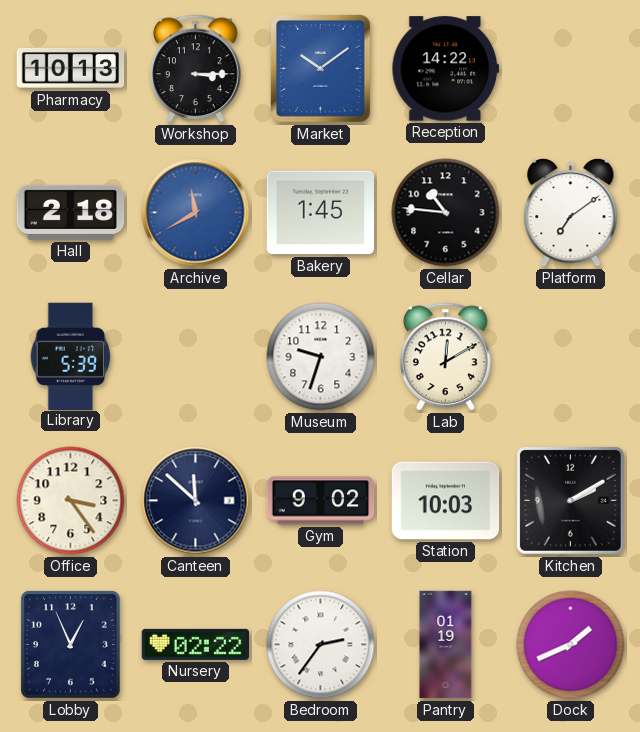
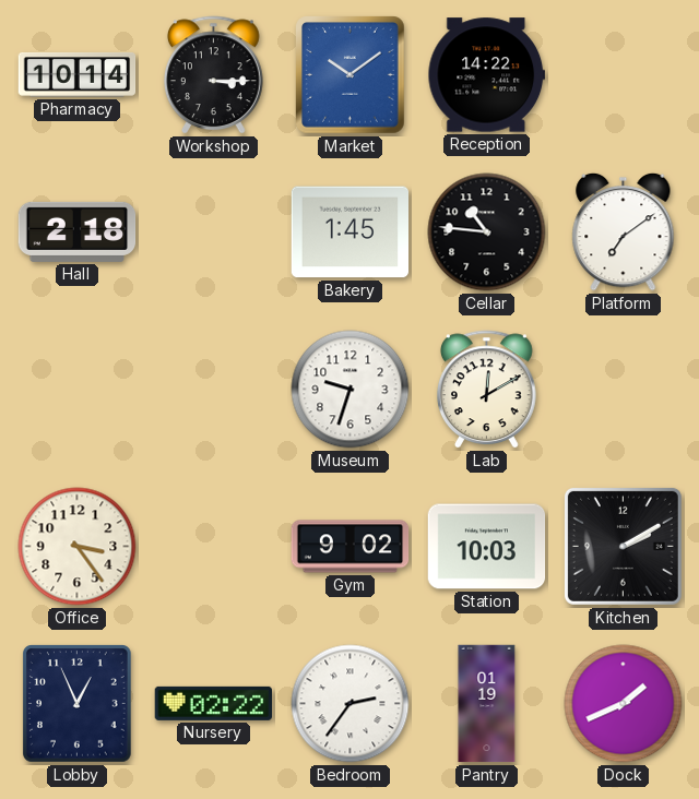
Pharmacy: 10:13 -> 10:14 (78, 74)
Archive: 11:40 -> none (196, 213)
Library: 5:39 -> none (71, 356)
Canteen: 11:52 -> none (196, 501)
